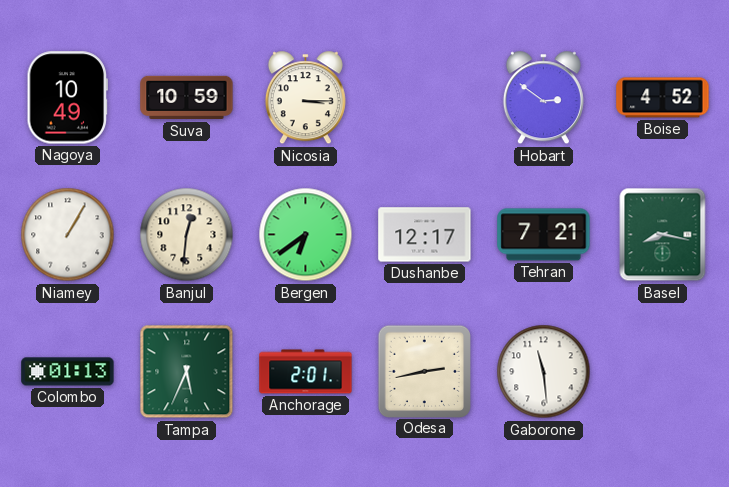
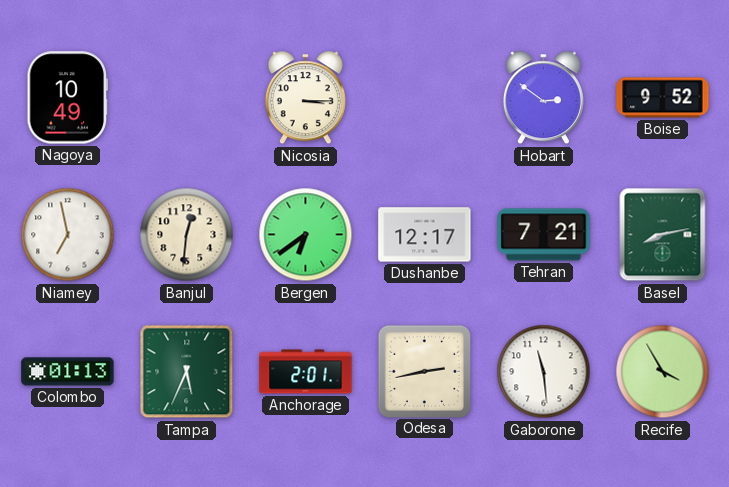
Suva: 10:59 -> none (187, 98)
Boise: 4:52 -> 9:52 (663, 98)
Niamey: 1:05 -> 6:58 (68, 235)
Basel: 8:17 -> 8:13 (663, 235)
Recife: none -> 3:55 (663, 372)
